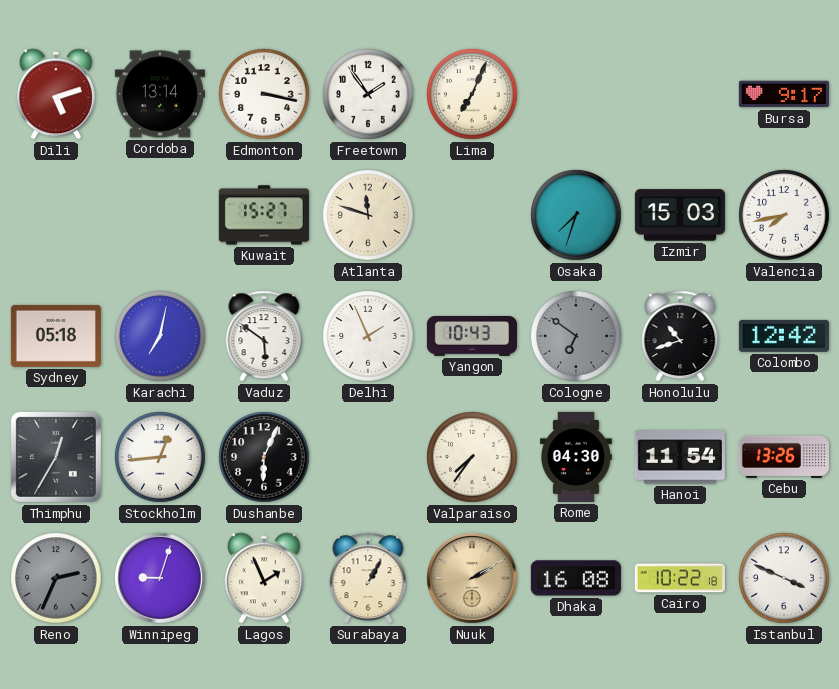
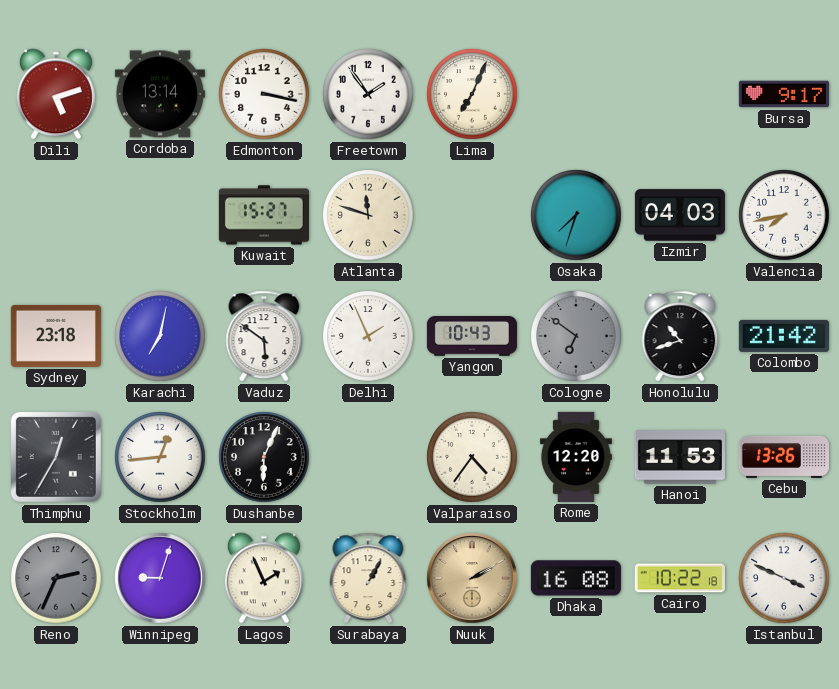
Izmir: 15:03 -> 04:03 (680, 215)
Sydney: 05:18 -> 23:18 (56, 336)
Colombo: 12:42 -> 21:42 (784, 336)
Valparaiso: 7:36 -> 4:36 (472, 457)
Rome: 04:30 -> 12:20 (576, 457)
Hanoi: 11:54 -> 11:53 (680, 457)
